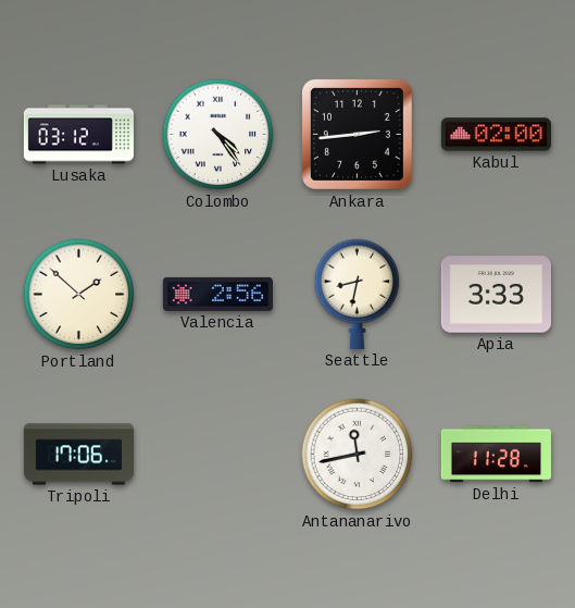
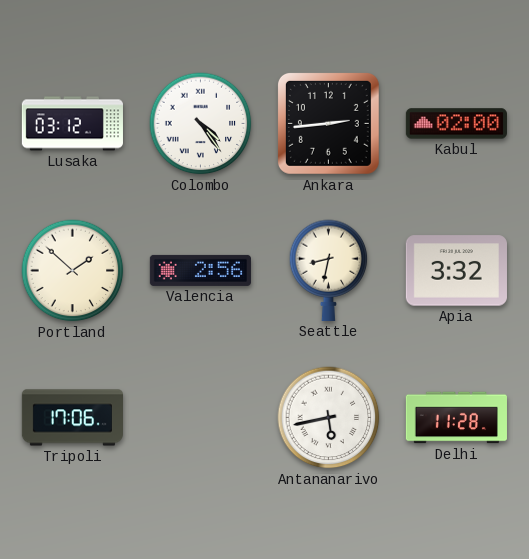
Apia: 3:33 -> 3:32 (456, 271)
Antananarivo: 11:43 -> 5:43 (329, 418)
